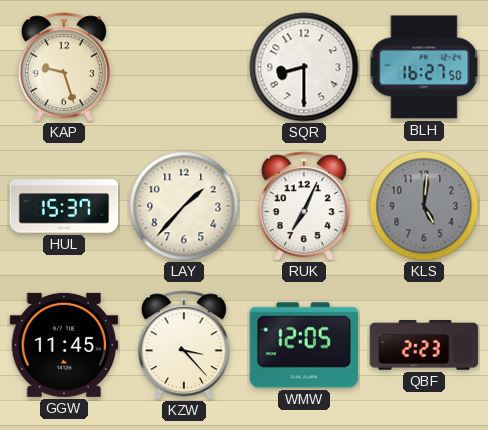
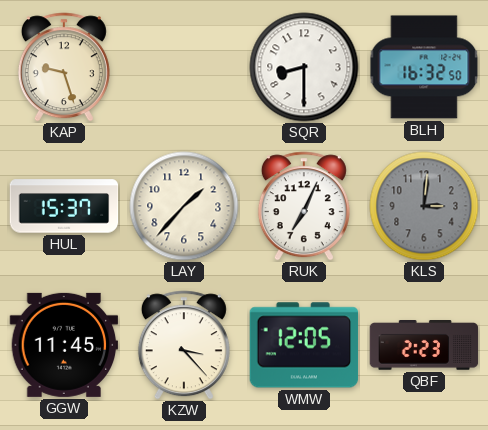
BLH: 16:27 -> 16:32 (424, 67)
KLS: 5:01 -> 3:01 (424, 206)
